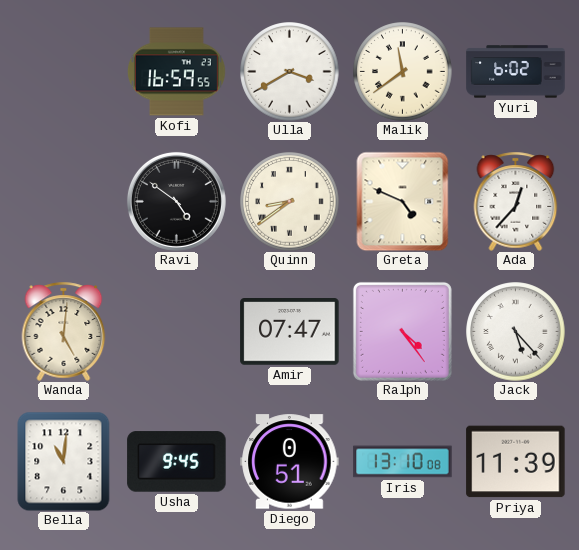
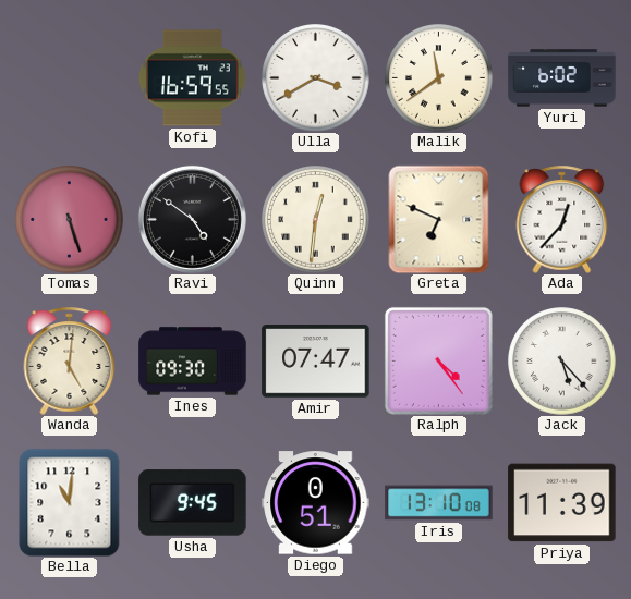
Tomas: none -> 5:27 (70, 220)
Quinn: 8:39 -> 12:31 (316, 220)
Greta: 4:49 -> 6:49 (439, 219)
Ines: none -> 09:30 (193, 362)
